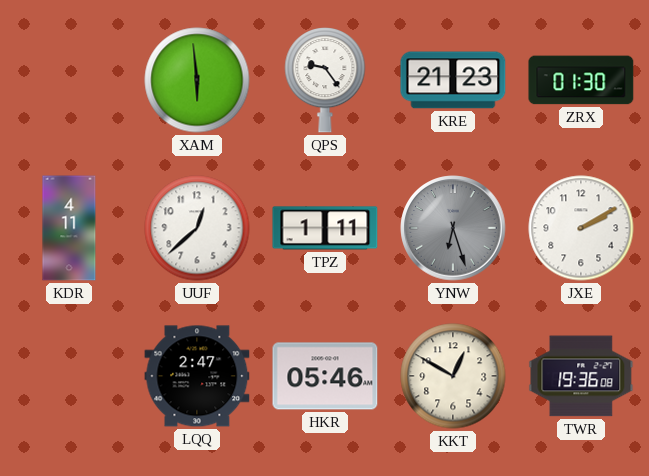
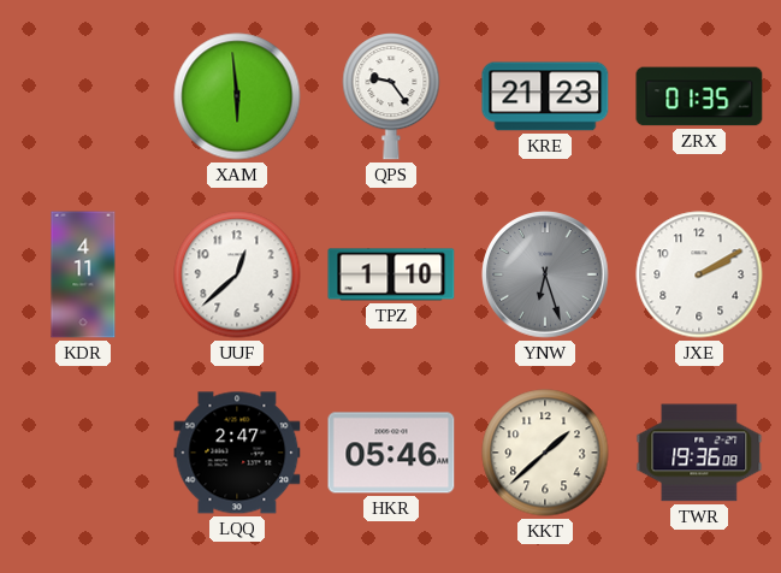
ZRX: 01:30 -> 01:35 (699, 96)
TPZ: 1:11 -> 1:10 (391, 274)
KKT: 12:50 -> 1:38 (545, 453)
